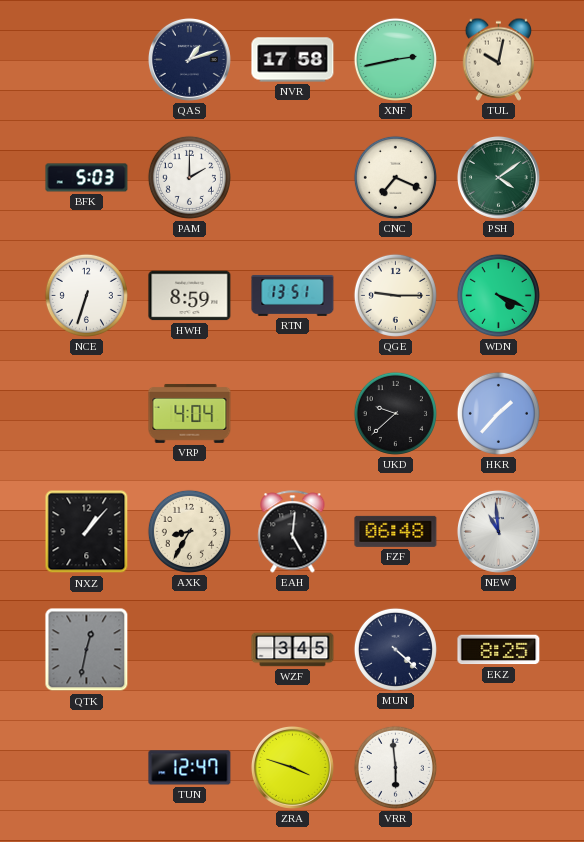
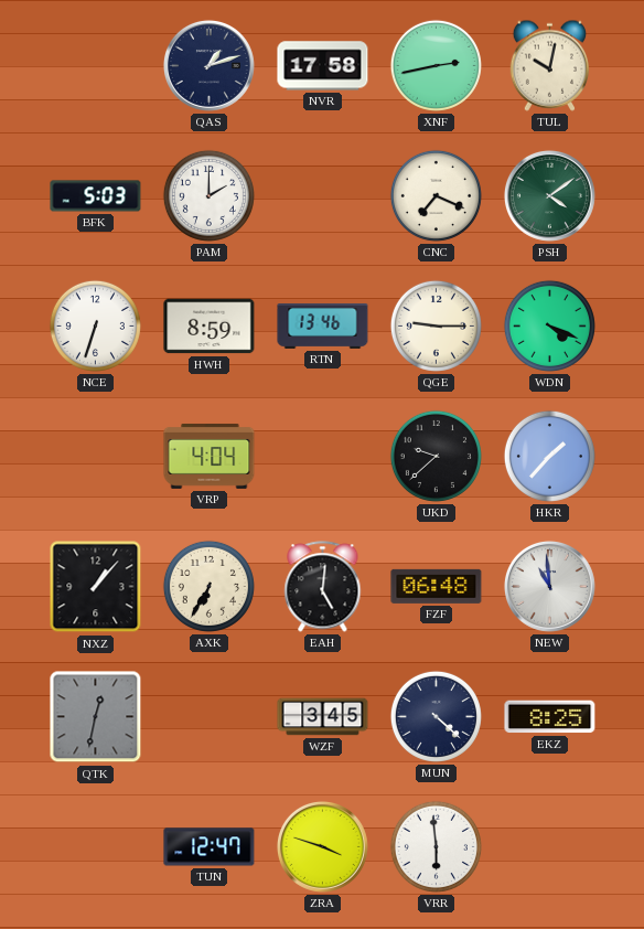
RTN: 13:51 -> 13:46 (323, 325)
AXK: 8:35 -> 6:35 (208, 586)
